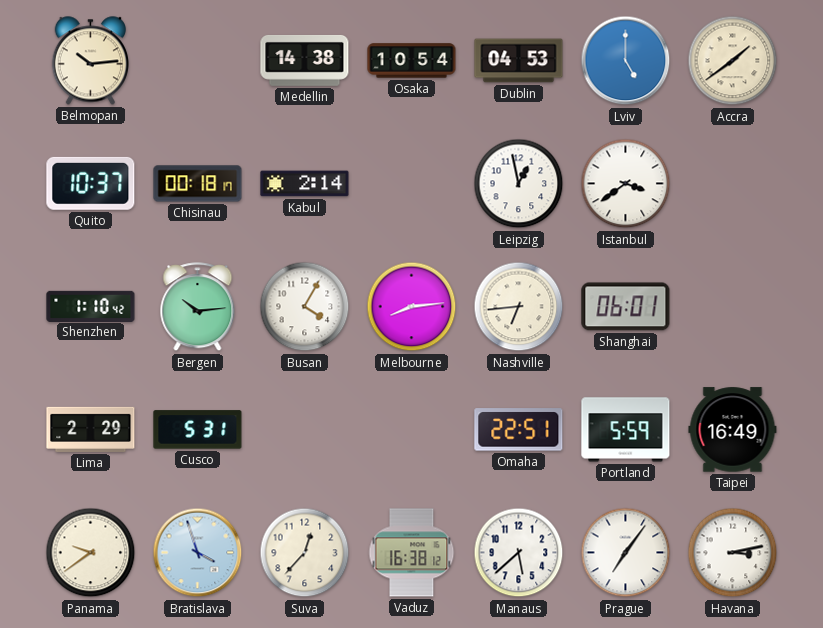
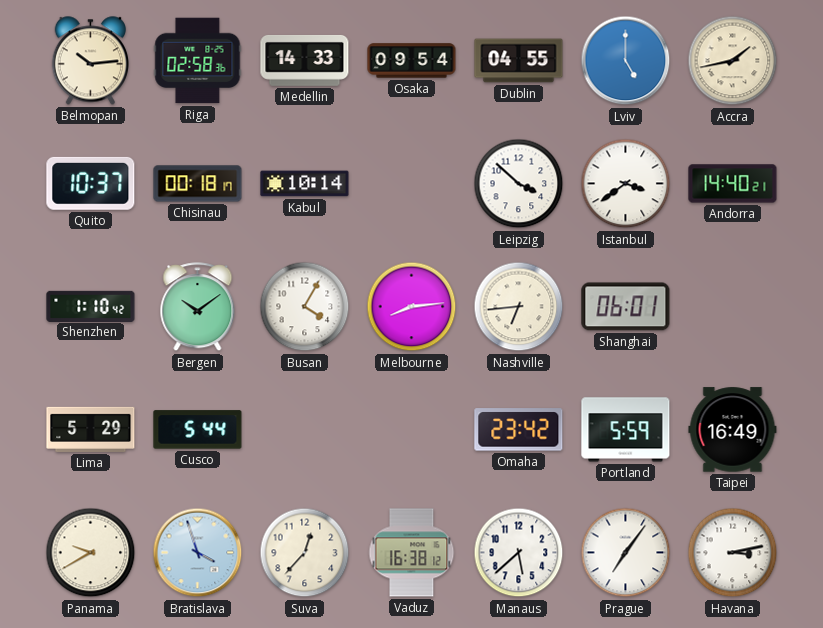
Riga: none -> 02:58 (198, 61)
Medellin: 14:38 -> 14:33 (305, 60)
Osaka: 10:54 -> 09:54 (412, 61)
Dublin: 04:53 -> 04:55 (519, 61)
Accra: 1:39 -> 1:43 (733, 61)
Kabul: 2:14 -> 10:14 (305, 184)
Leipzig: 12:58 -> 3:52 (519, 184)
Andorra: none -> 14:40 (733, 184)
Bergen: 10:14 -> 10:09 (198, 307)
Lima: 2:29 -> 5:29 (91, 429)
Cusco: 5:31 -> 5:44 (198, 430)
Omaha: 22:51 -> 23:42 (519, 430)
Panama: 9:39 -> 9:40 (91, 553)
